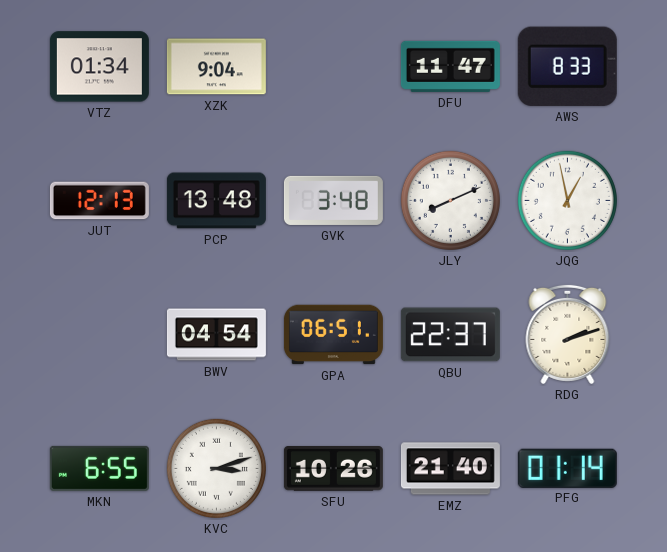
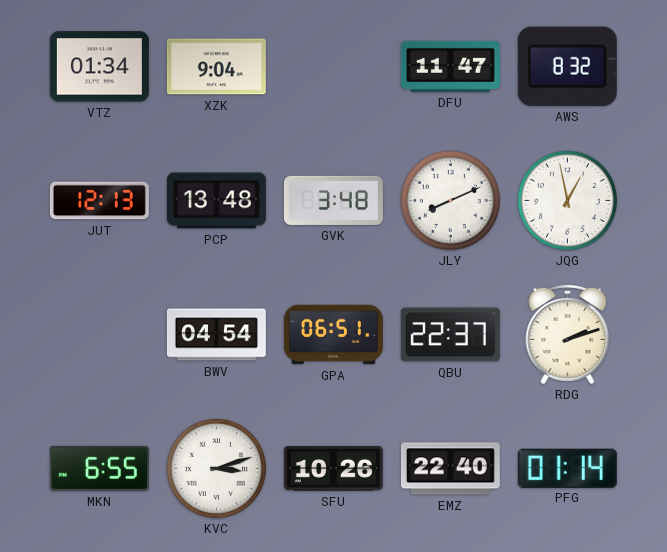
AWS: 8:33 -> 8:32 (567, 66)
EMZ: 21:40 -> 22:40 (450, 469)
